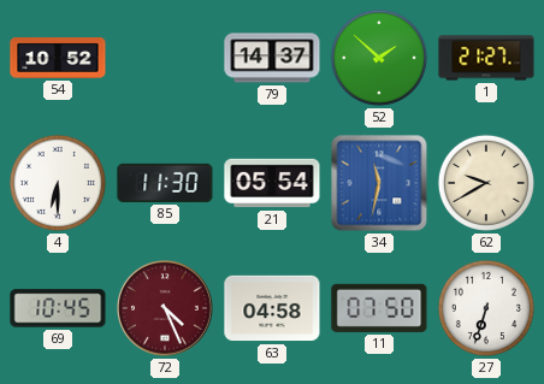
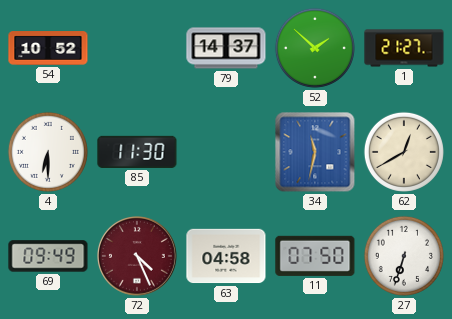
21: 05:54 -> none (272, 183)
62: 9:40 -> 12:40 (404, 152)
69: 10:45 -> 09:49 (48, 256)
